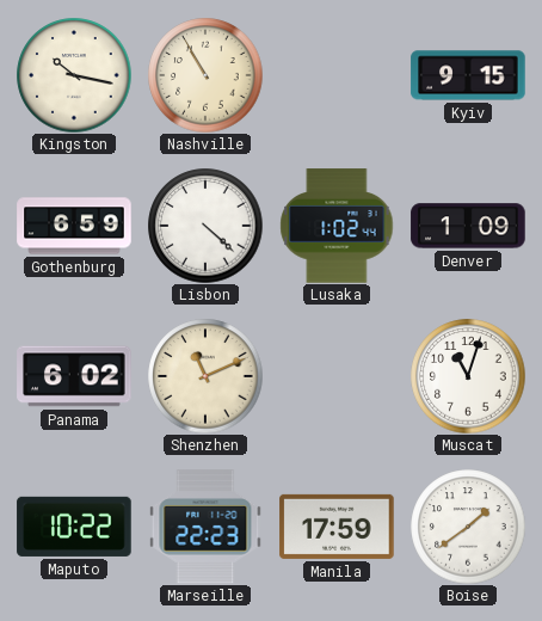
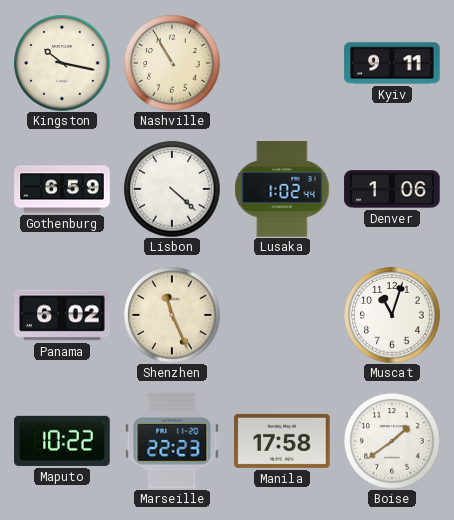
Kyiv: 9:15 -> 9:11 (392, 63)
Denver: 1:09 -> 1:06 (392, 189)
Shenzhen: 11:11 -> 11:26 (172, 315)
Manila: 17:59 -> 17:58 (282, 441)
